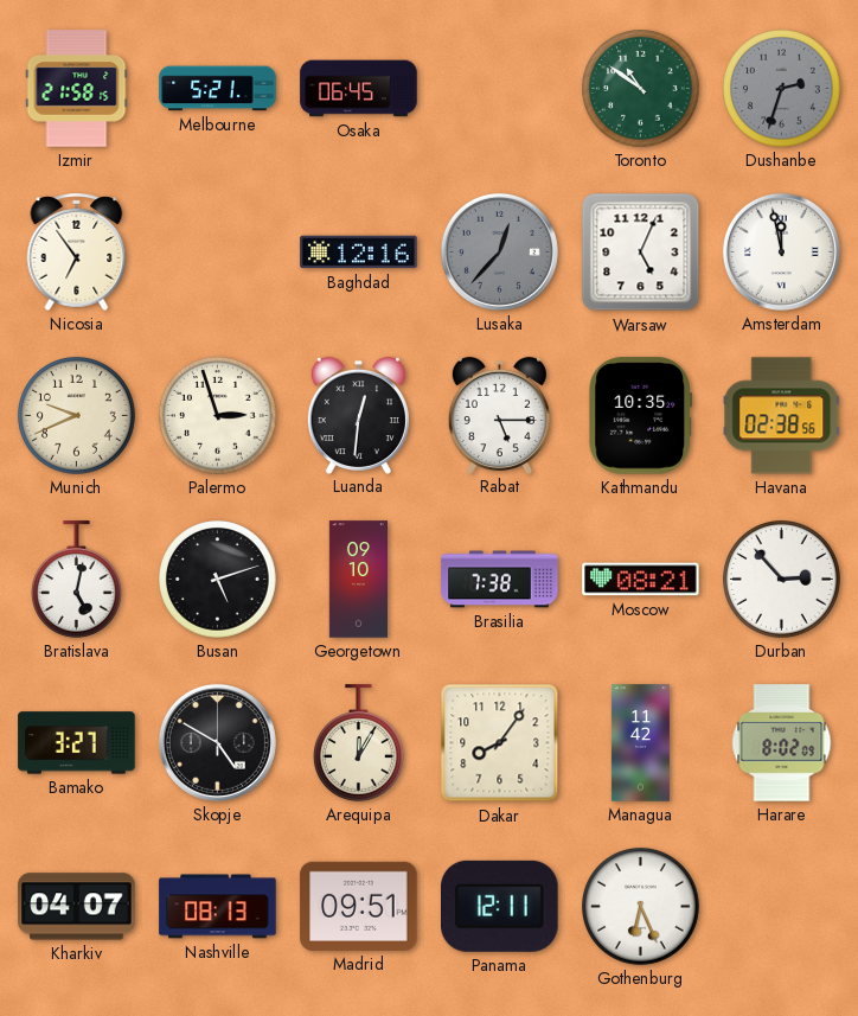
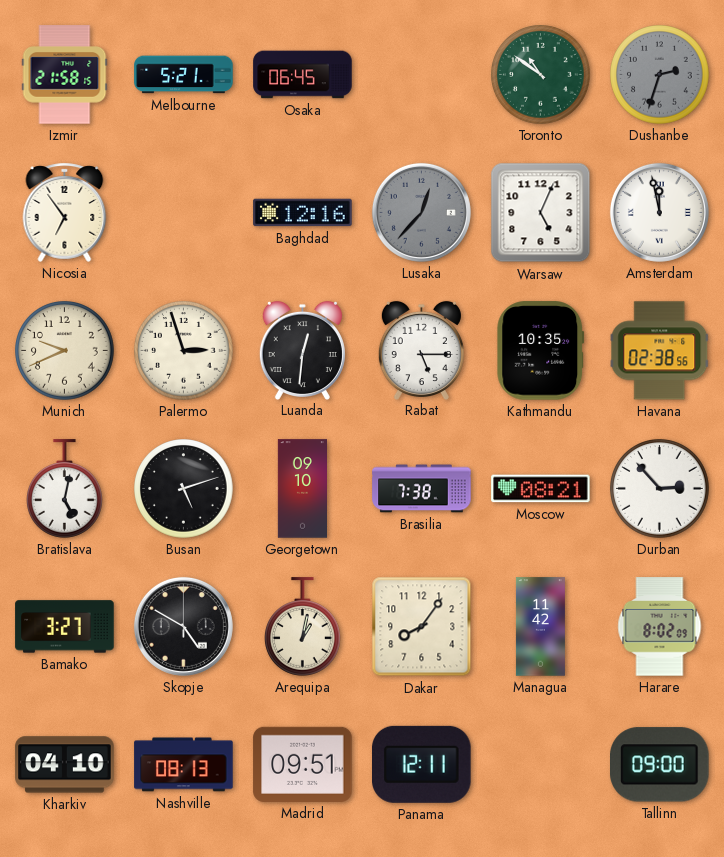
Arequipa: 12:05 -> 1:02 (303, 627)
Kharkiv: 04:07 -> 04:10 (65, 765)
Gothenburg: 6:26 -> none (641, 907)
Tallinn: none -> 09:00 (660, 765)
